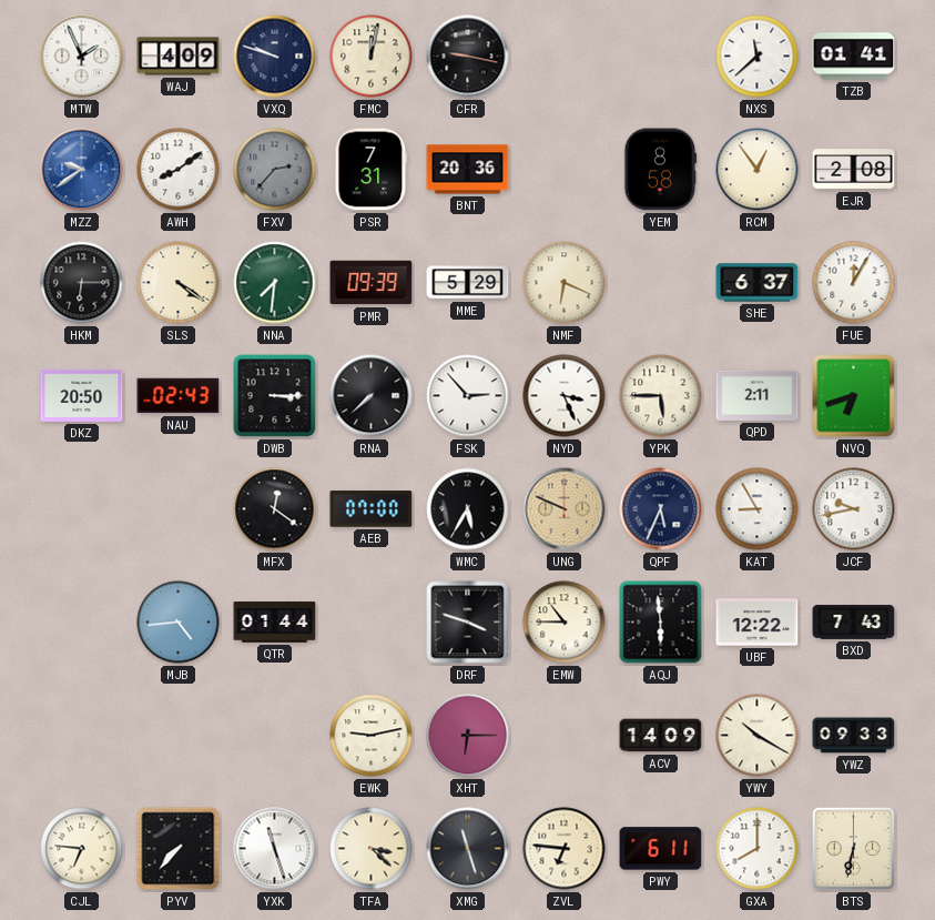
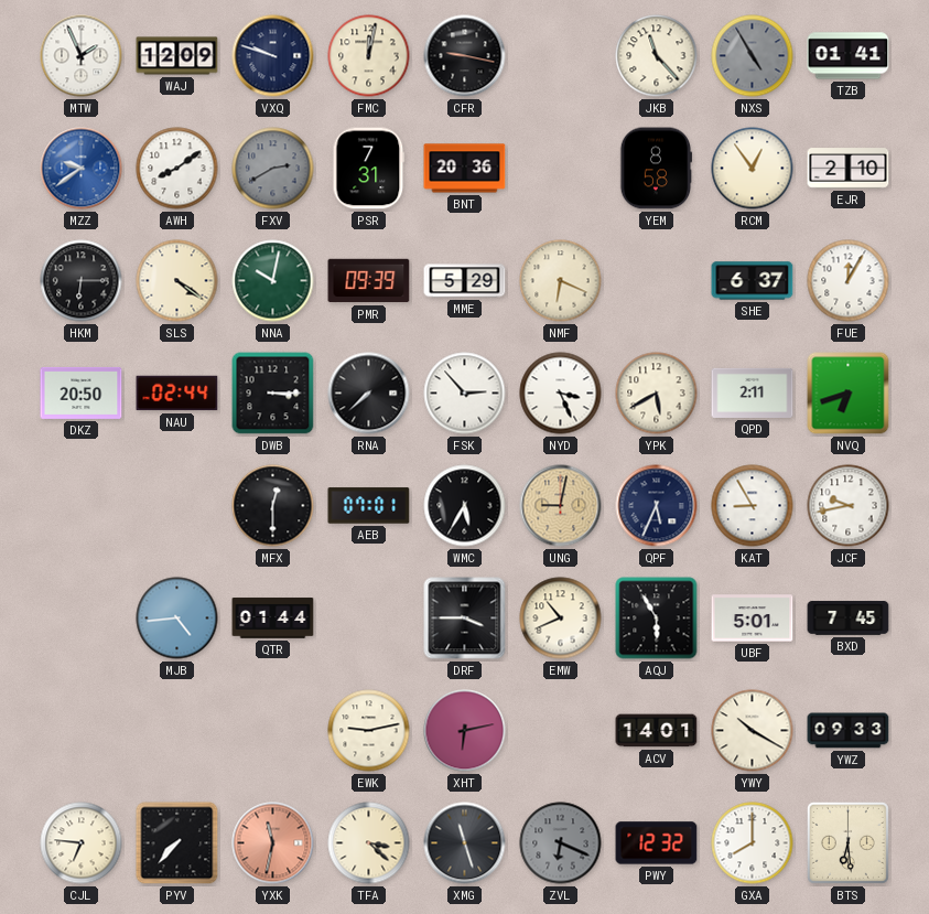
WAJ: 4:09 -> 12:09 (177, 56)
JKB: none -> 11:23 (657, 56)
NXS: 11:38 -> 4:55 (753, 56)
NXS dial: white -> grey (753, 56)
FXV: 2:37 -> 2:40 (273, 169)
EJR: 2:08 -> 2:10 (849, 169)
NNA: 7:31 -> 10:02 (273, 281)
NAU: 02:43 -> 02:44 (177, 394)
YPK: 5:45 -> 5:40 (657, 394)
MFX: 12:21 -> 12:30 (273, 506)
AEB: 07:00 -> 07:01 (369, 506)
UNG: 9:49 -> 9:02 (561, 506)
DRF: 3:48 -> 3:45 (465, 619)
EMW: 10:45 -> 10:41 (561, 619)
AQJ: 5:59 -> 5:55 (657, 619)
UBF: 12:22 -> 5:01 (753, 619)
BXD: 7:43 -> 7:45 (849, 619)
XHT: 6:15 -> 6:13 (465, 731)
ACV: 14:09 -> 14:01 (657, 731)
YXK: 11:27 -> 11:32 (273, 843)
YXK dial: white -> salmon (273, 843)
ZVL: 6:46 -> 6:19 (561, 843)
ZVL dial: cream -> grey (561, 843)
PWY: 6:11 -> 12:32 (657, 843)
BTS: 6:32 -> 6:29 (847, 842)
